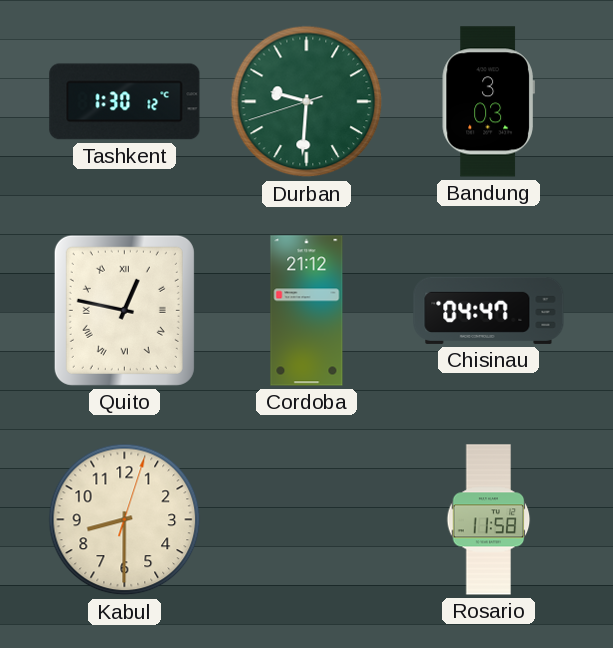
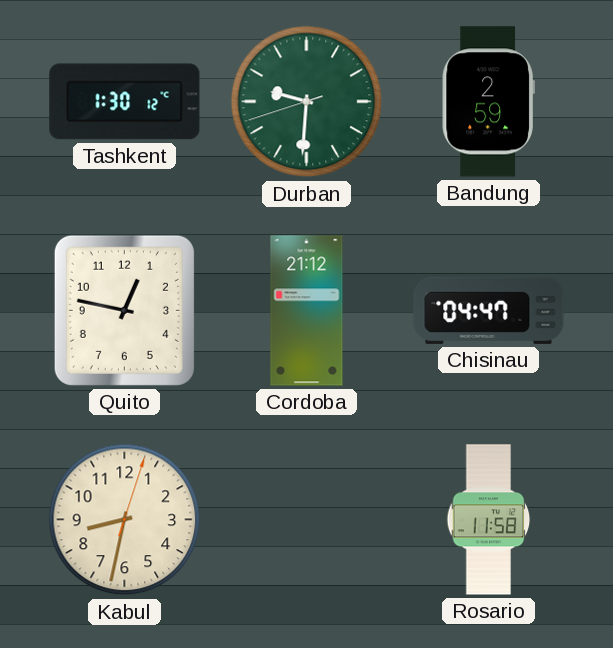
Bandung: 3:03 -> 2:59 (488, 102)
Quito numerals: Roman -> Arabic (124, 310)
Kabul: 8:30 -> 8:32 (125, 520)
